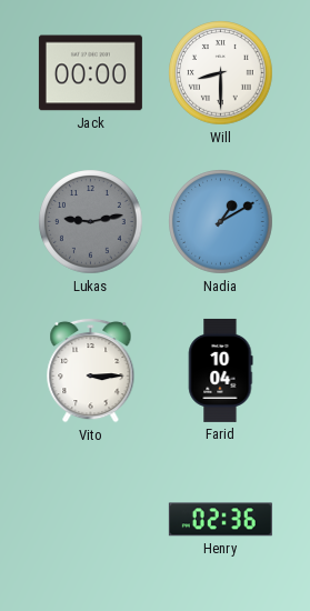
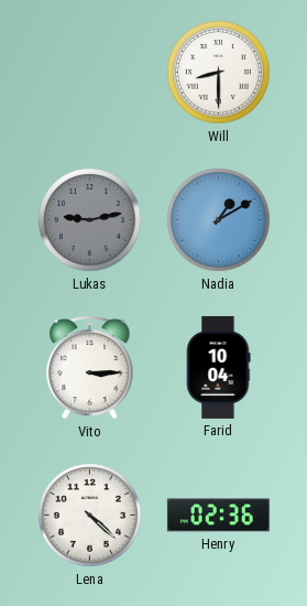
Jack: 00:00 -> none (90, 73)
Lena: none -> 4:22 (90, 516)
